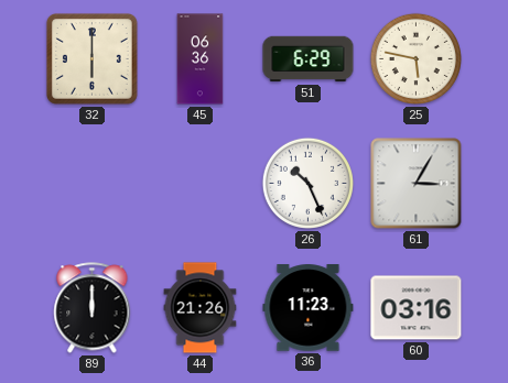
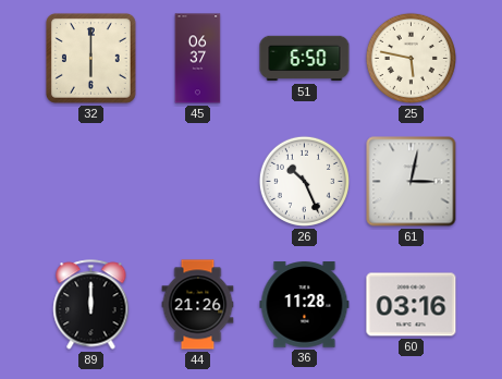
45: 06:36 -> 06:37 (198, 59)
51: 6:29 -> 6:50 (305, 59)
61: 3:05 -> 3:02 (412, 182)
36: 11:23 -> 11:28 (305, 305)
